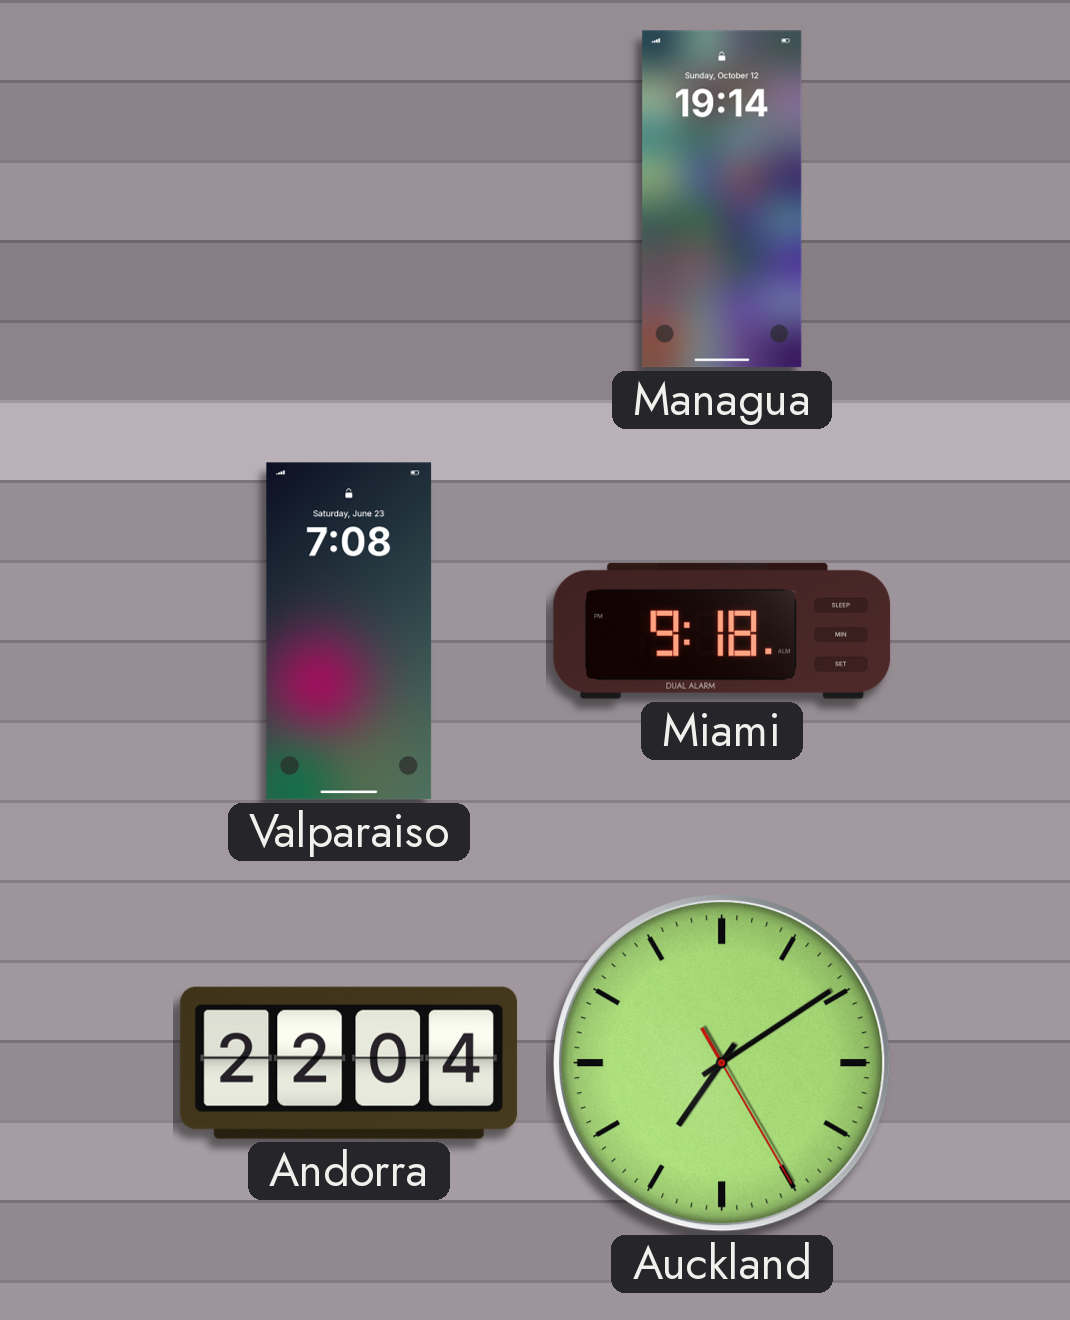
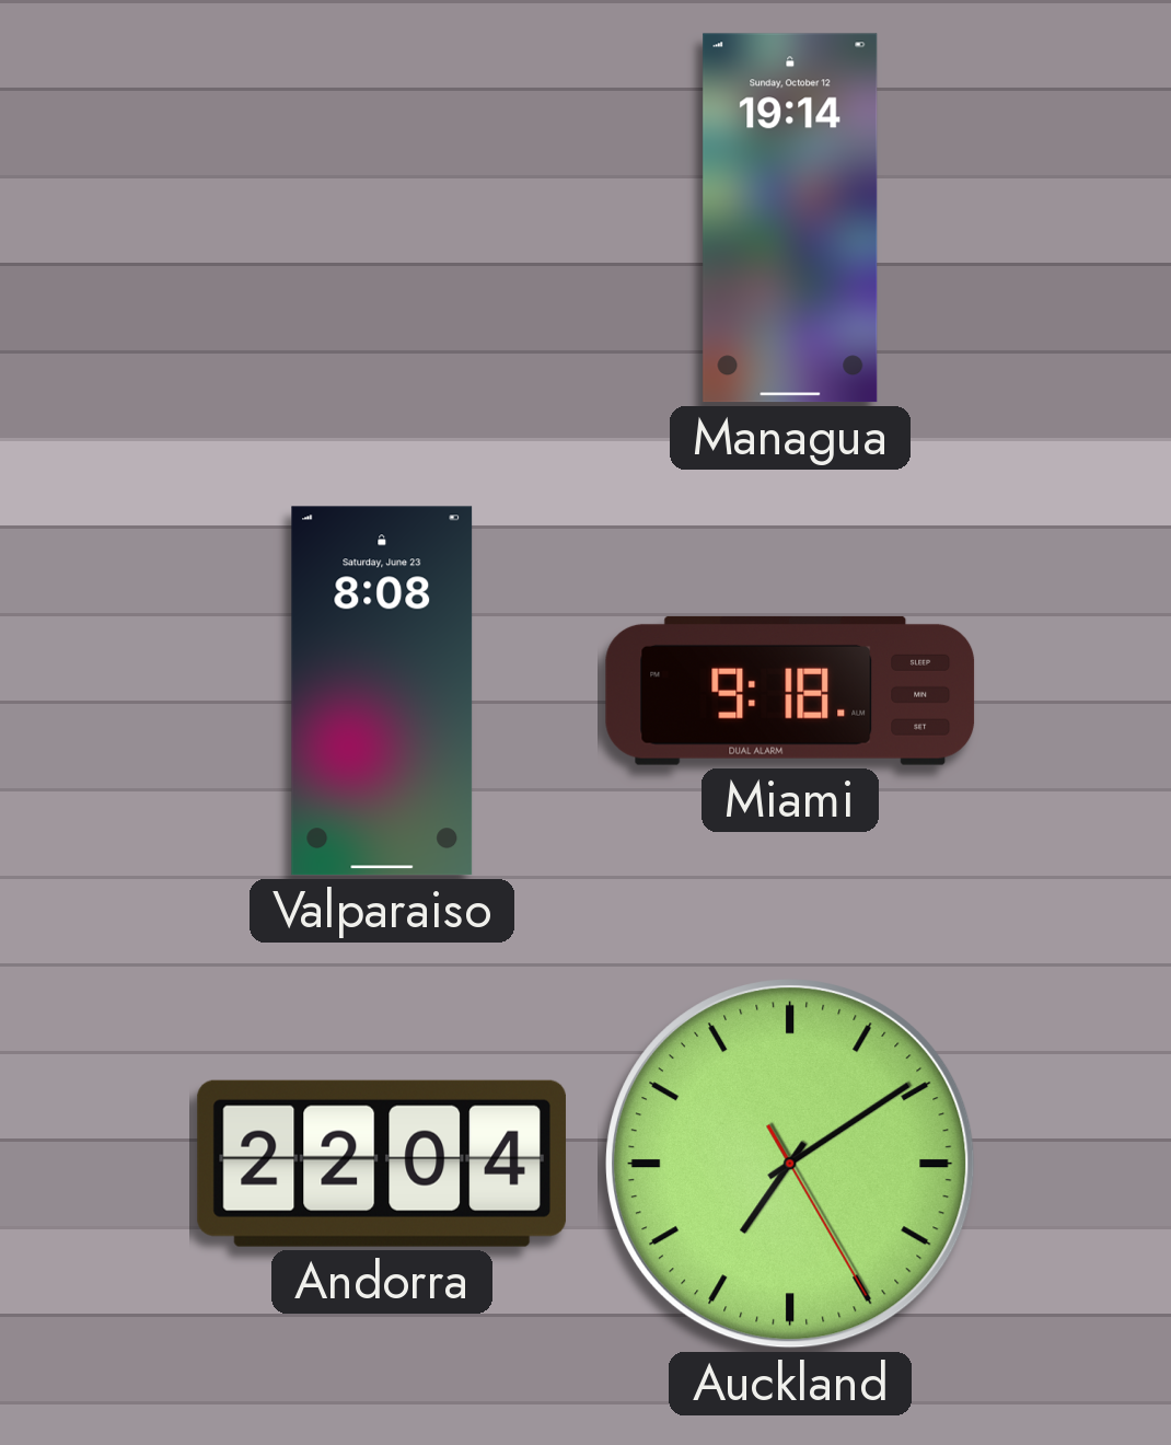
Valparaiso: 7:08 -> 8:08 (382, 691)
